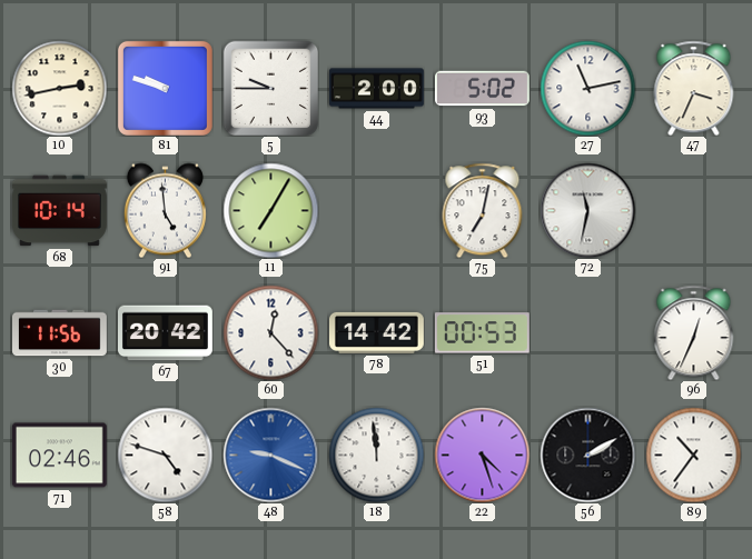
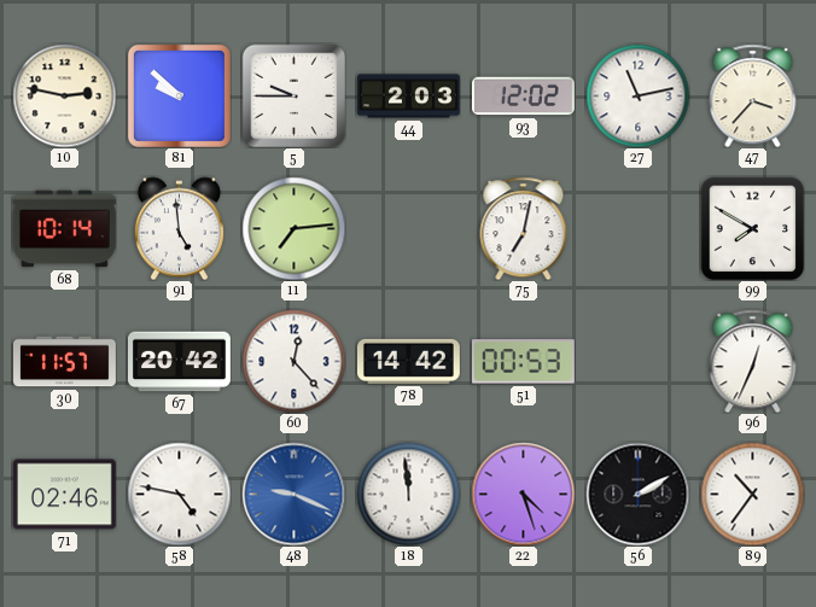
10: 2:43 -> 2:47 (64, 95)
81: 9:48 -> 9:52 (179, 95)
44: 2:00 -> 2:03 (409, 97)
93: 5:02 -> 12:02 (523, 97)
47: 3:34 -> 3:37 (753, 95)
11: 7:05 -> 7:14 (293, 228)
72: 11:32 -> none (587, 210)
99: none -> 7:50 (752, 228)
30: 11:56 -> 11:57 (65, 362)
58: 4:48 -> 4:47 (179, 494)
